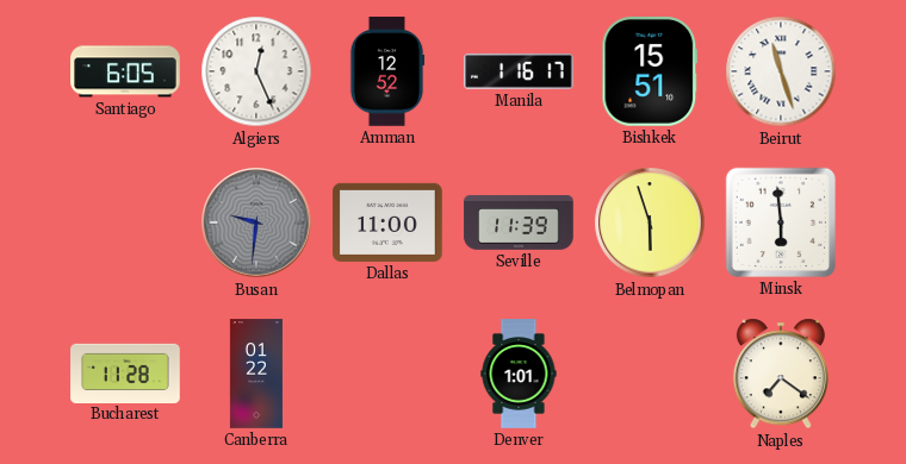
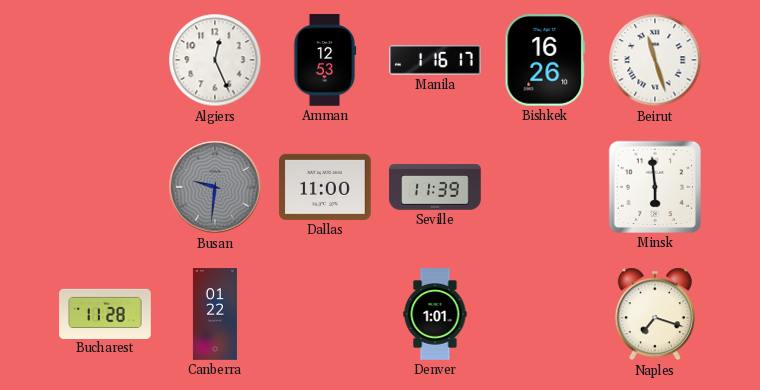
Santiago: 6:05 -> none (125, 71)
Amman: 12:52 -> 12:53 (325, 60)
Bishkek: 15:51 -> 16:26 (545, 61)
Belmopan: 5:57 -> none (650, 222)
Naples: 7:21 -> 7:18 (655, 314)
